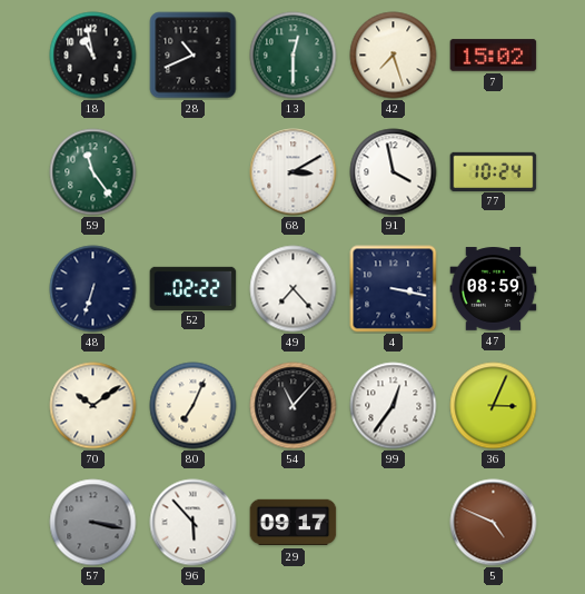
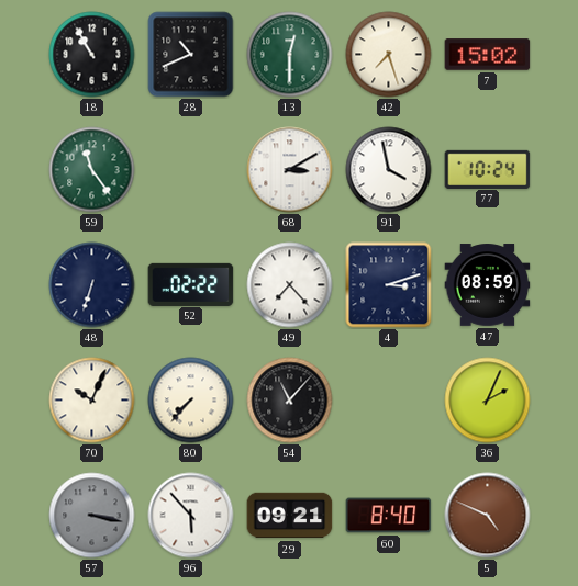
18: 10:58 -> 10:55 (92, 55)
4: 3:17 -> 3:12 (389, 285)
70: 10:09 -> 10:04 (92, 401)
80: 7:04 -> 7:37 (191, 401)
99: 12:36 -> none (394, 406)
36: 3:04 -> 2:04 (488, 401)
29: 09:17 -> 09:21 (290, 516)
60: none -> 8:40 (389, 516)
